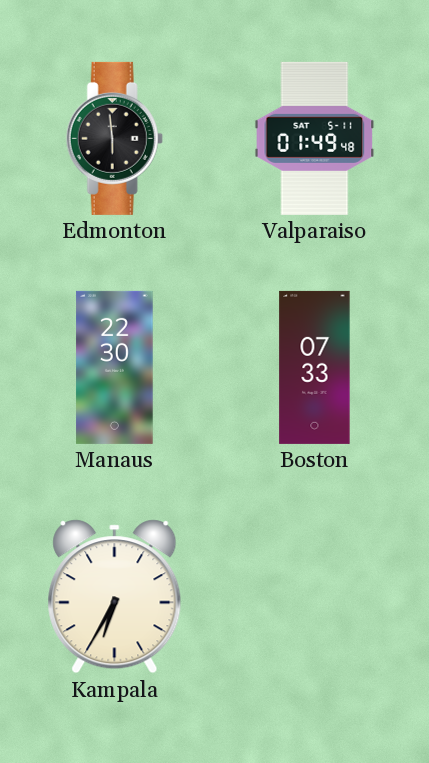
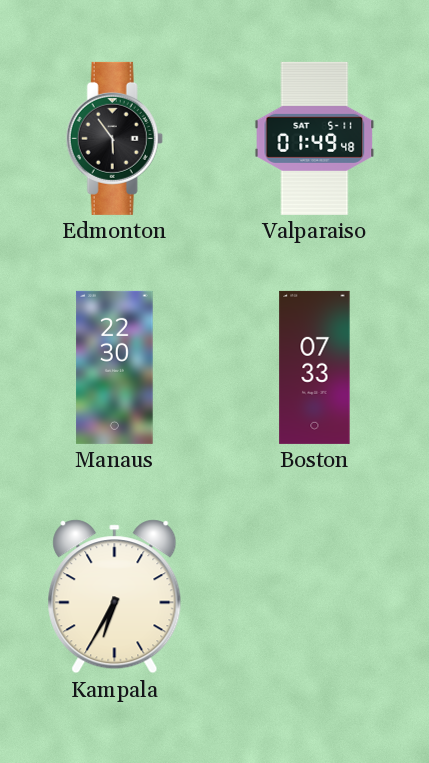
Edmonton: 5:59 -> 5:54 (114, 138)
